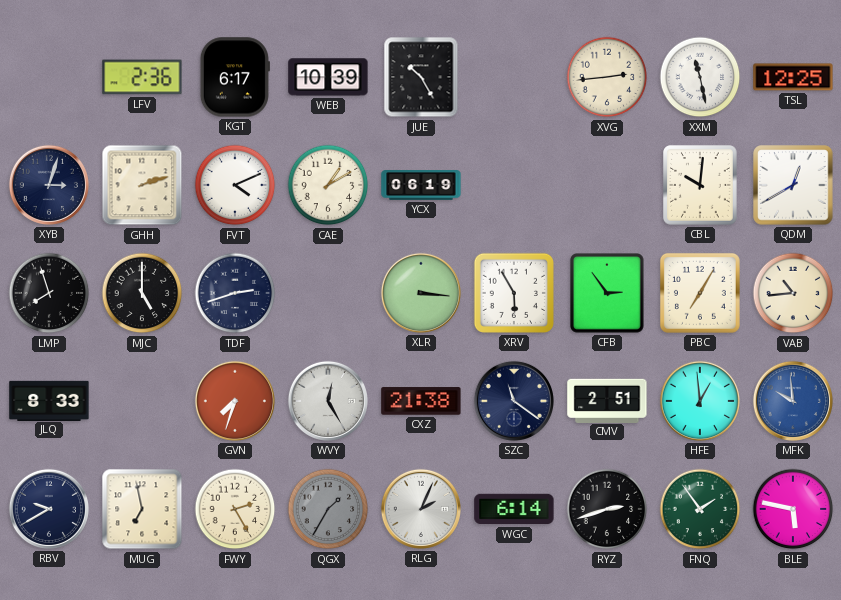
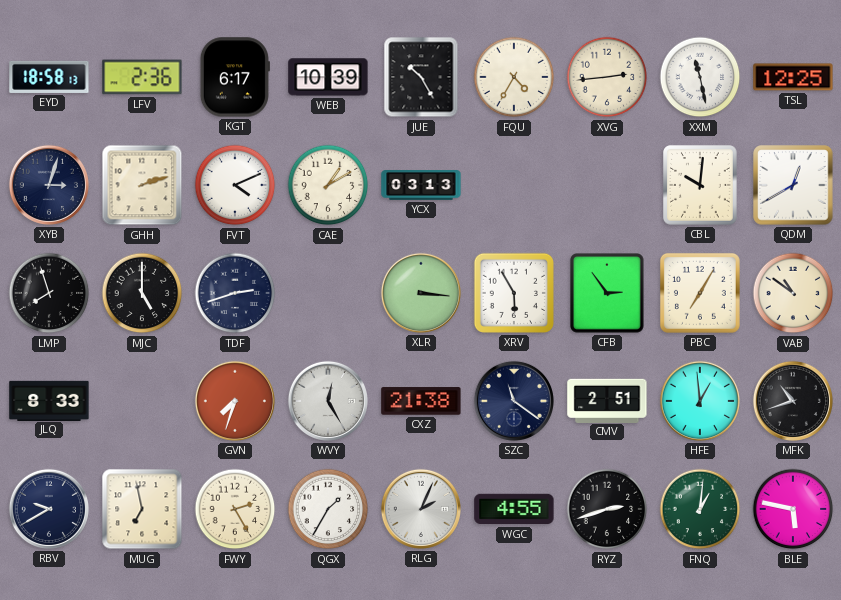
EYD: none -> 18:58 (49, 77)
FQU: none -> 4:35 (514, 77)
YCX: 06:19 -> 03:13 (421, 186)
VAB: 10:44 -> 10:51 (793, 293)
MFK: 9:59 -> 10:42 (793, 401)
MFK dial: blue -> black (793, 401)
QGX dial: grey -> white (328, 509)
WGC: 6:14 -> 4:55 (514, 509)
FNQ: 1:54 -> 1:01 (700, 509)
